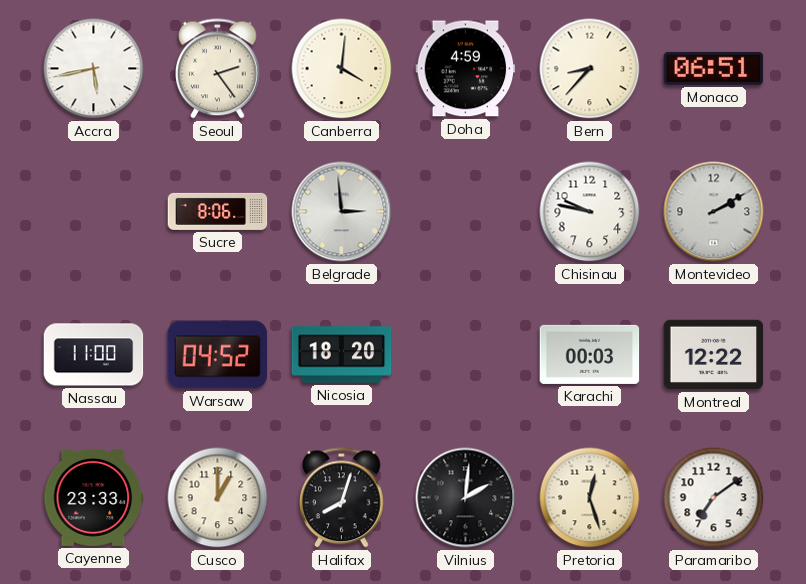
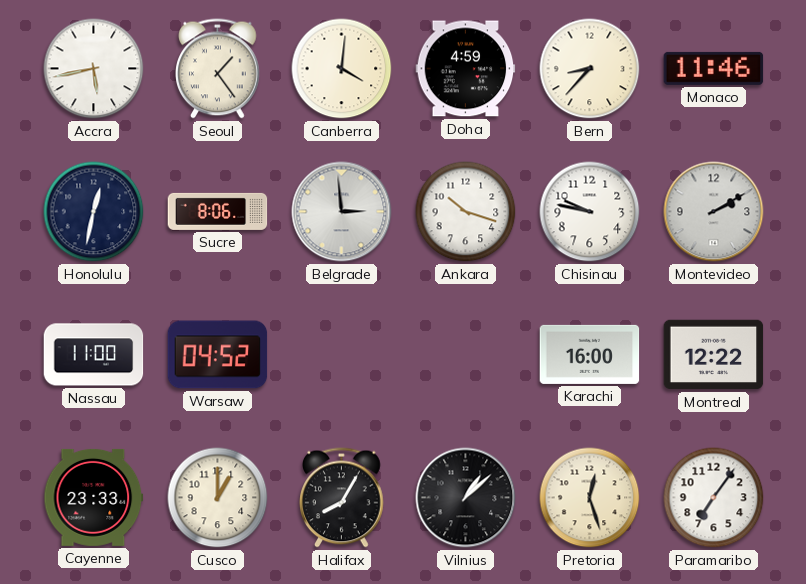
Seoul: 2:24 -> 1:24 (218, 69)
Monaco: 06:51 -> 11:46 (714, 68)
Honolulu: none -> 12:32 (94, 212)
Ankara: none -> 10:18 (466, 212)
Nicosia: 18:20 -> none (342, 355)
Karachi: 00:03 -> 16:00 (590, 354)
Halifax: 8:03 -> 8:05 (342, 498)
Vilnius: 2:01 -> 1:08 (466, 498)
Paramaribo: 7:09 -> 7:06 (714, 498)
